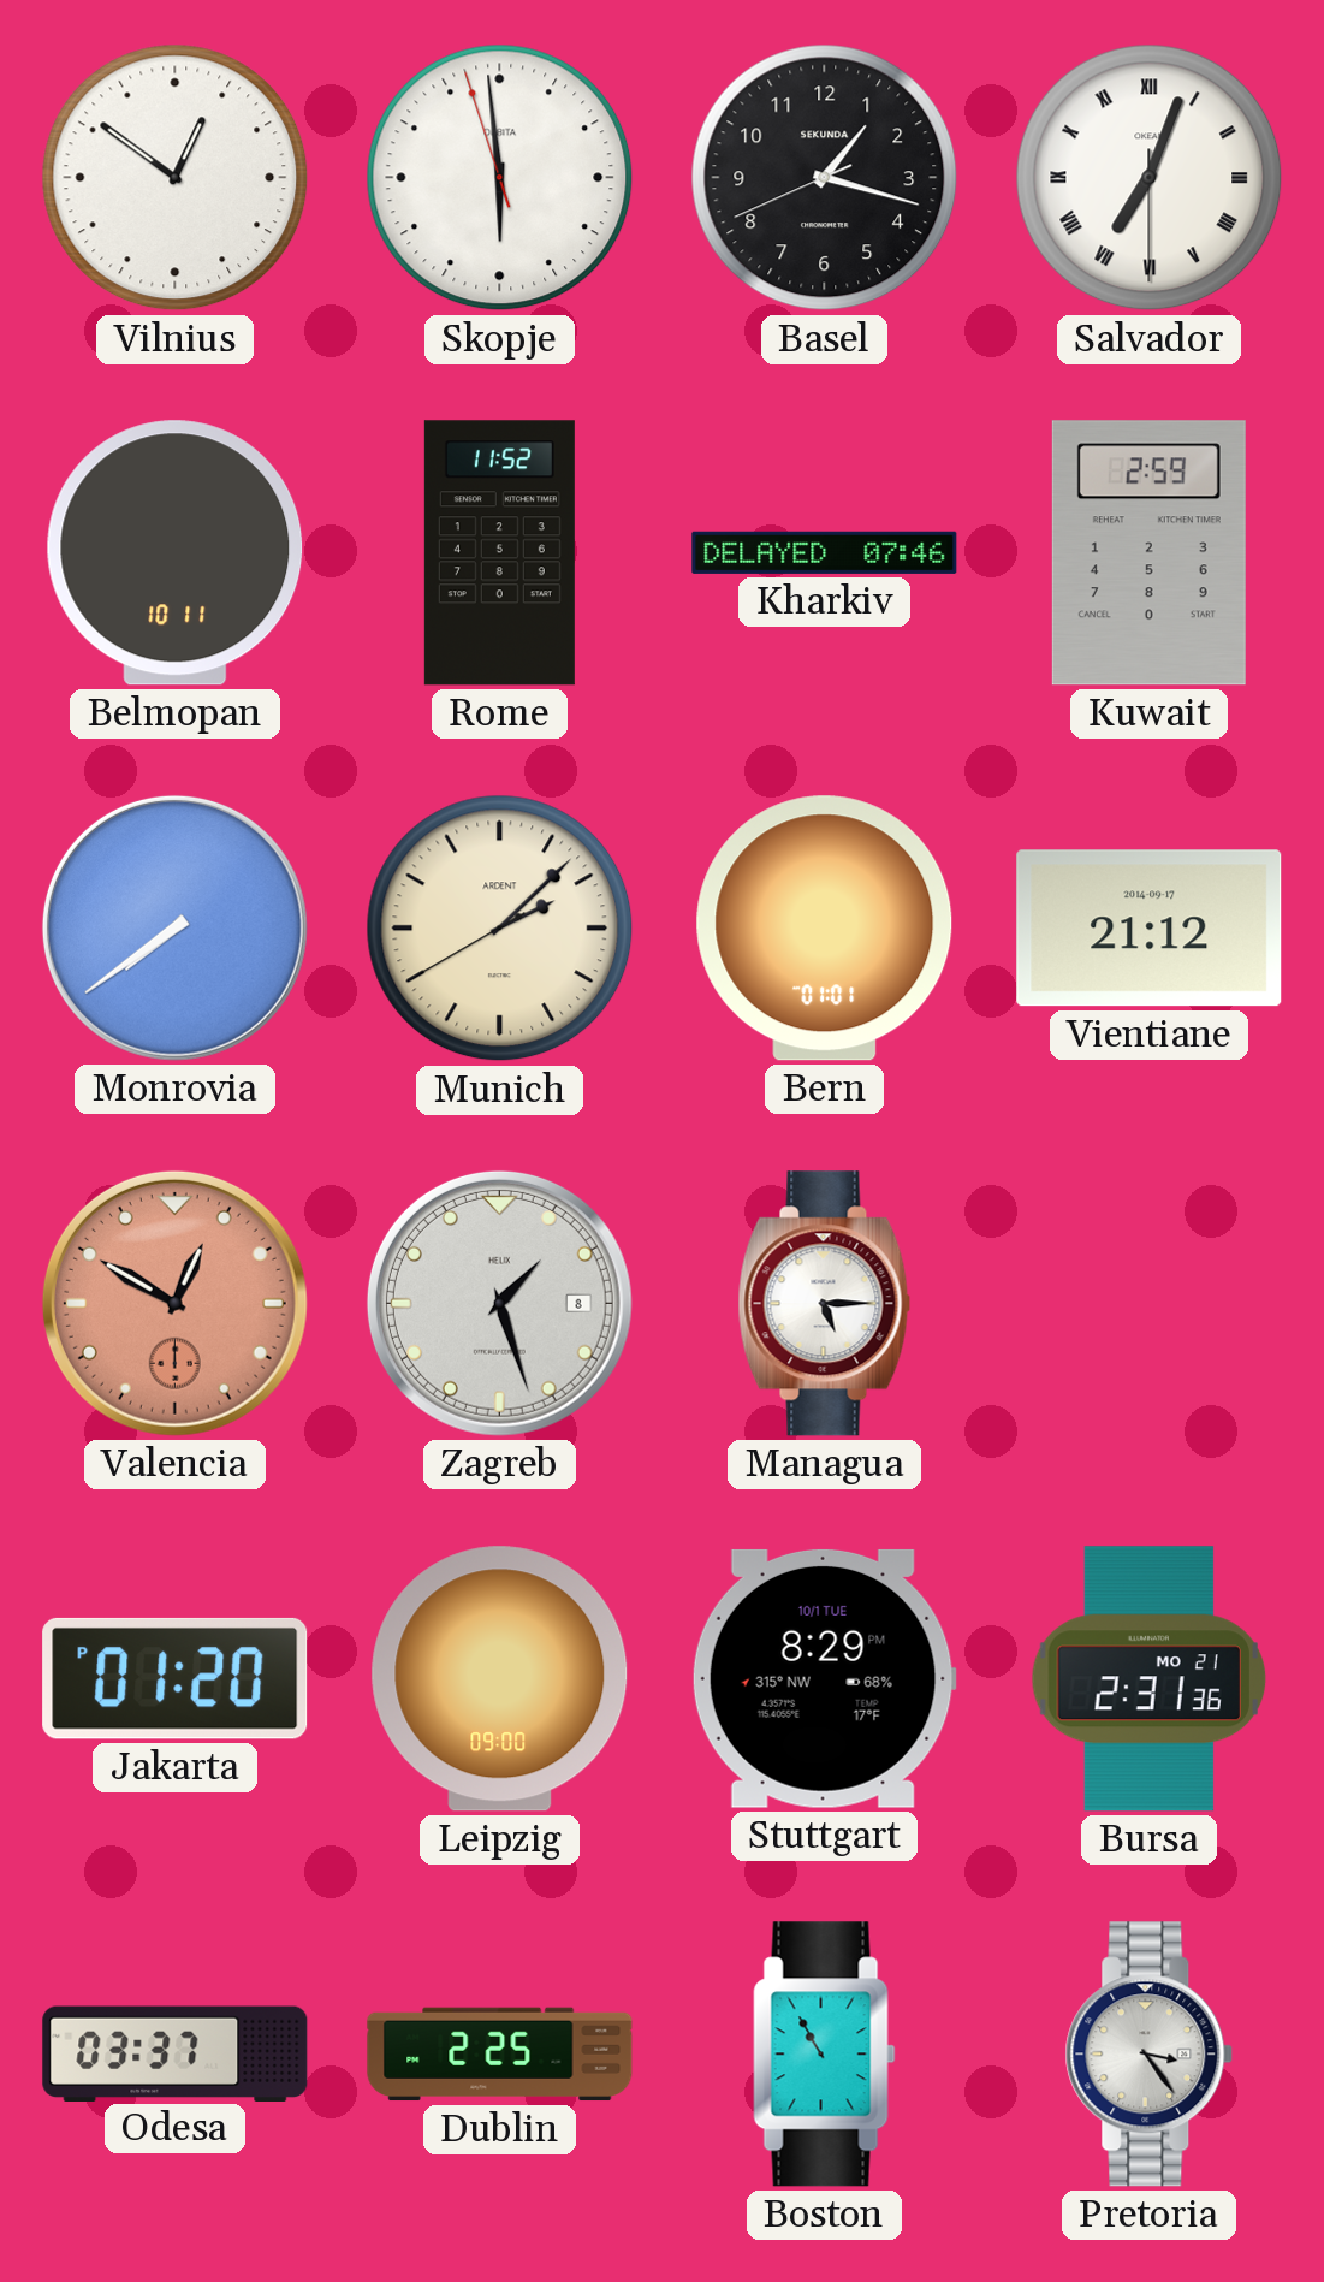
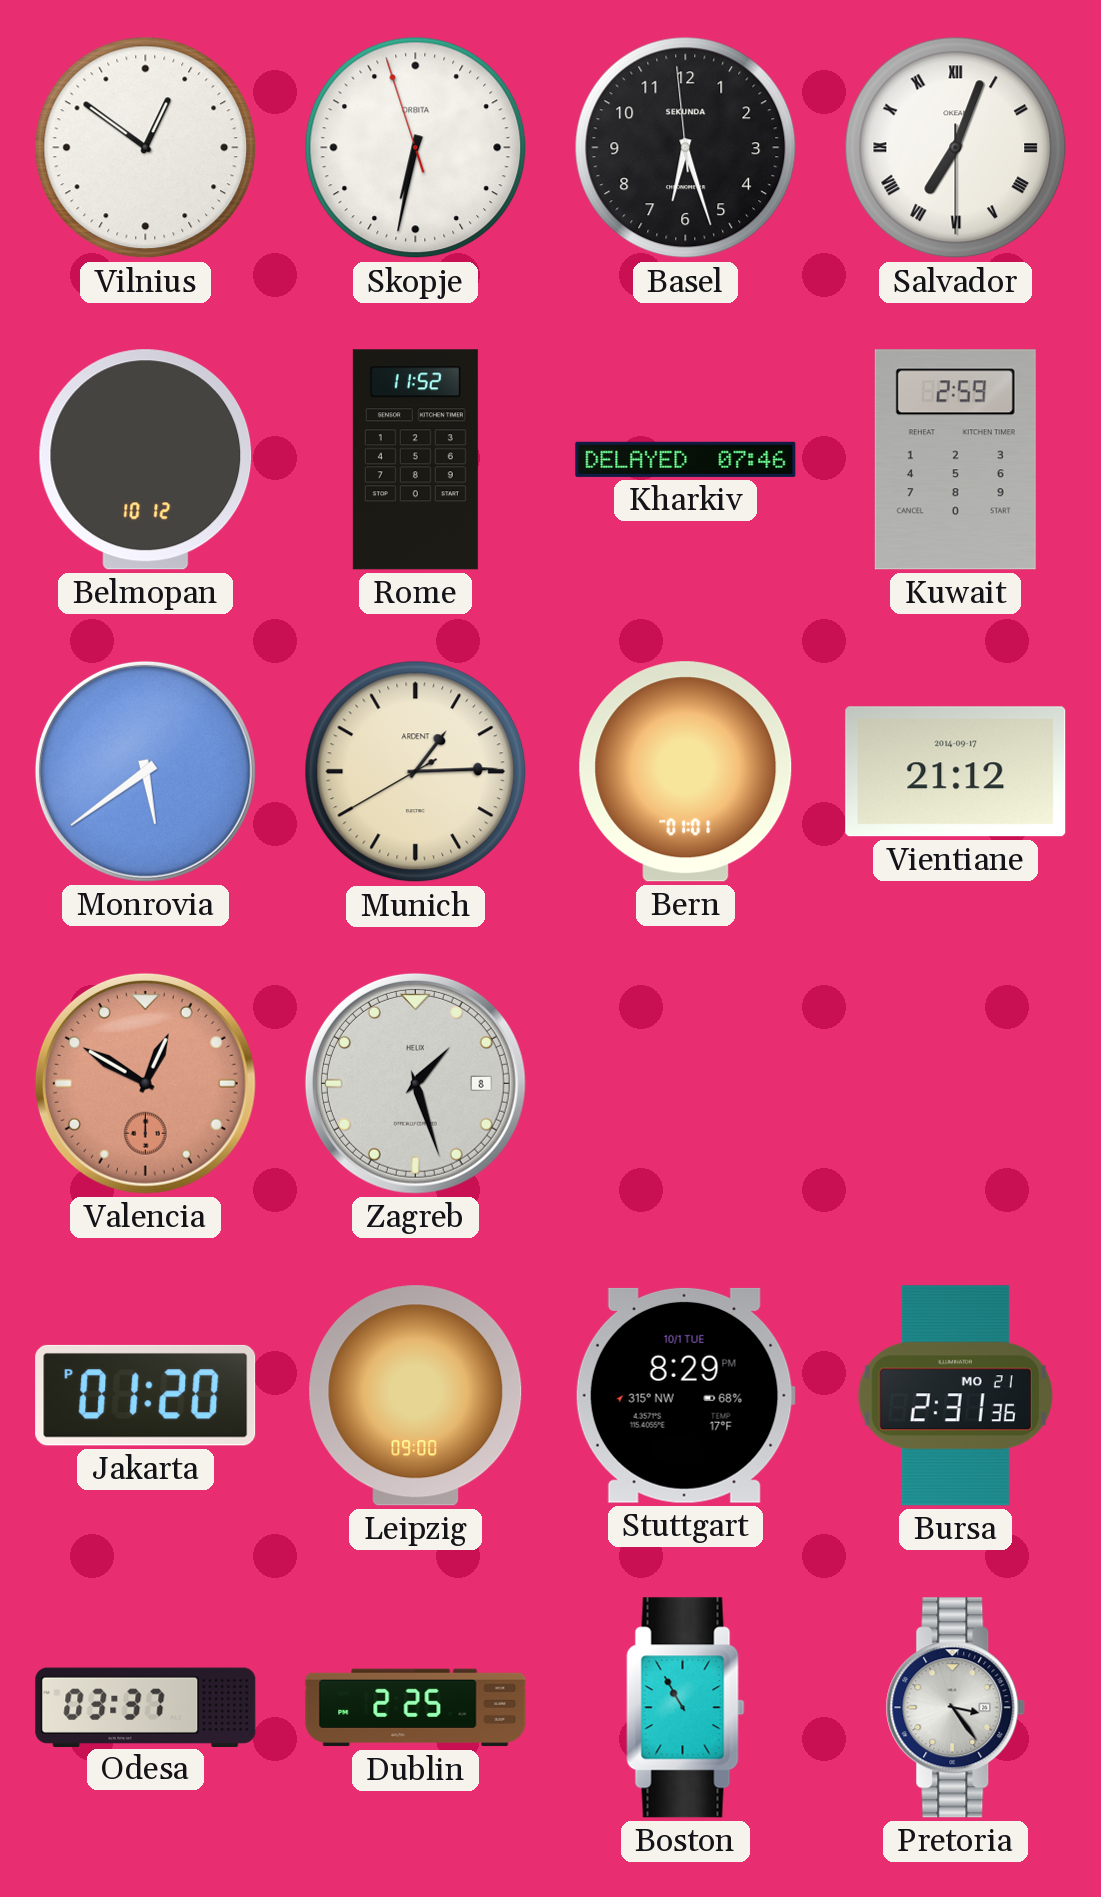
Skopje: 5:58 -> 6:31 (416, 148)
Basel: 1:17 -> 6:26 (686, 148)
Belmopan: 10:11 -> 10:12 (146, 460)
Monrovia: 7:39 -> 5:39 (145, 771)
Munich: 2:07 -> 1:14 (416, 772)
Managua: 5:15 -> none (825, 1304)
